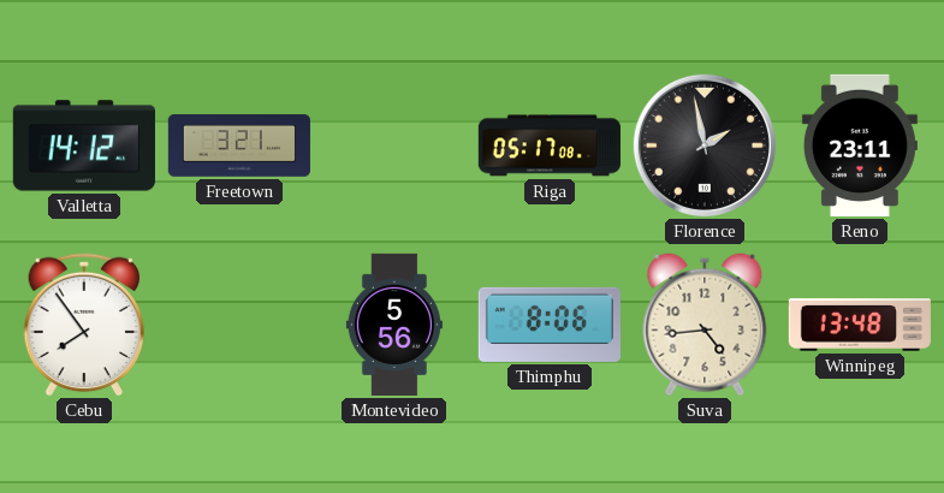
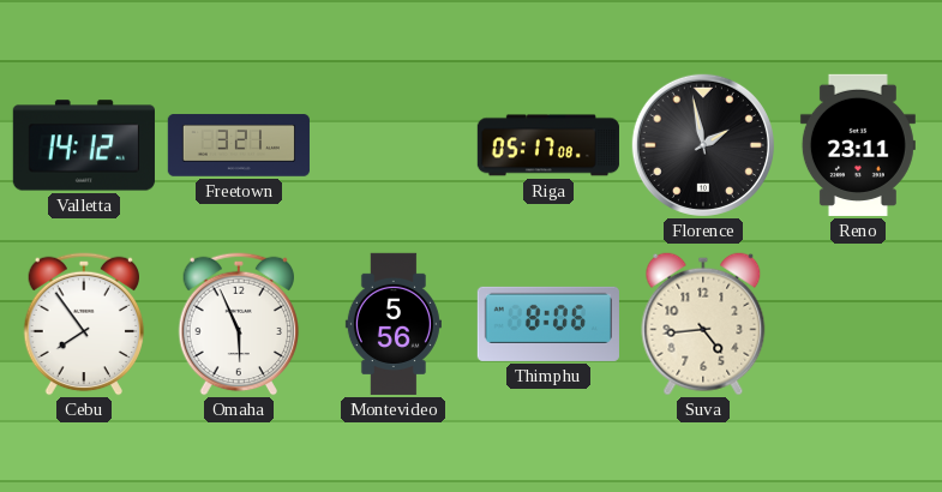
Omaha: none -> 5:56 (239, 324)
Winnipeg: 13:48 -> none (860, 325)
